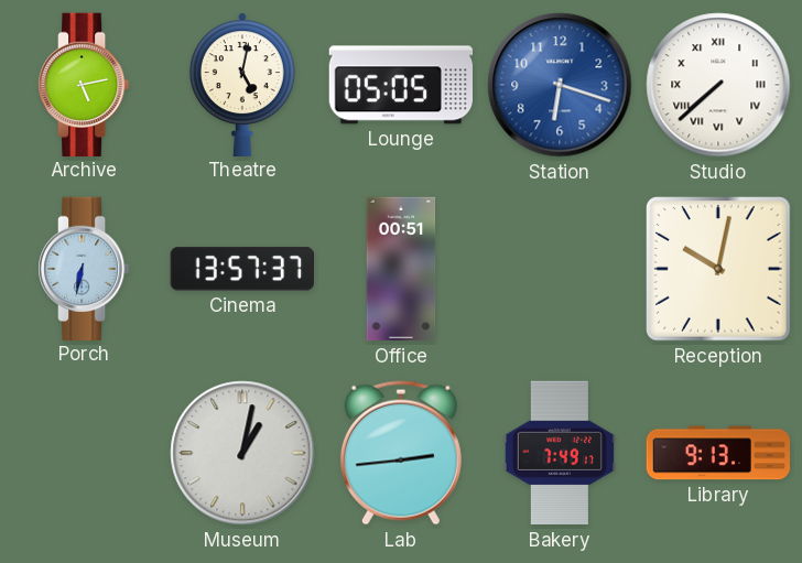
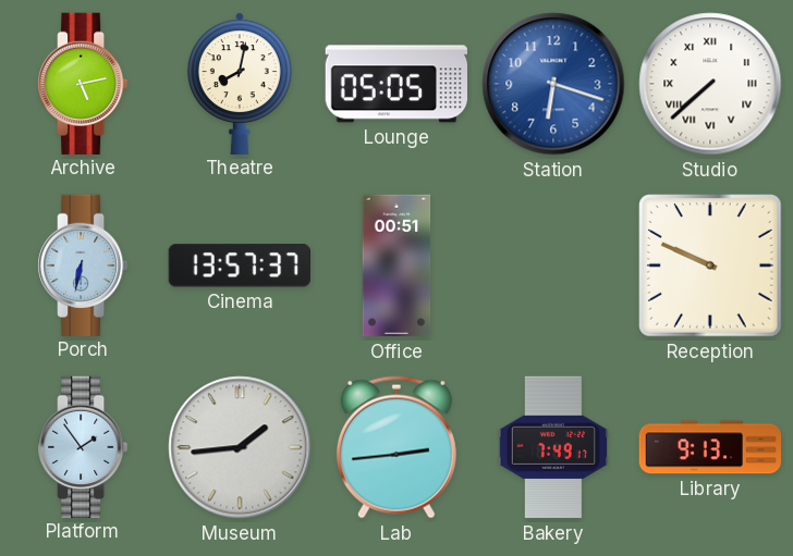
Theatre: 5:02 -> 8:02 (240, 83)
Reception: 10:02 -> 9:49 (711, 267)
Platform: none -> 1:54 (84, 446)
Museum: 1:02 -> 1:44 (240, 447)
